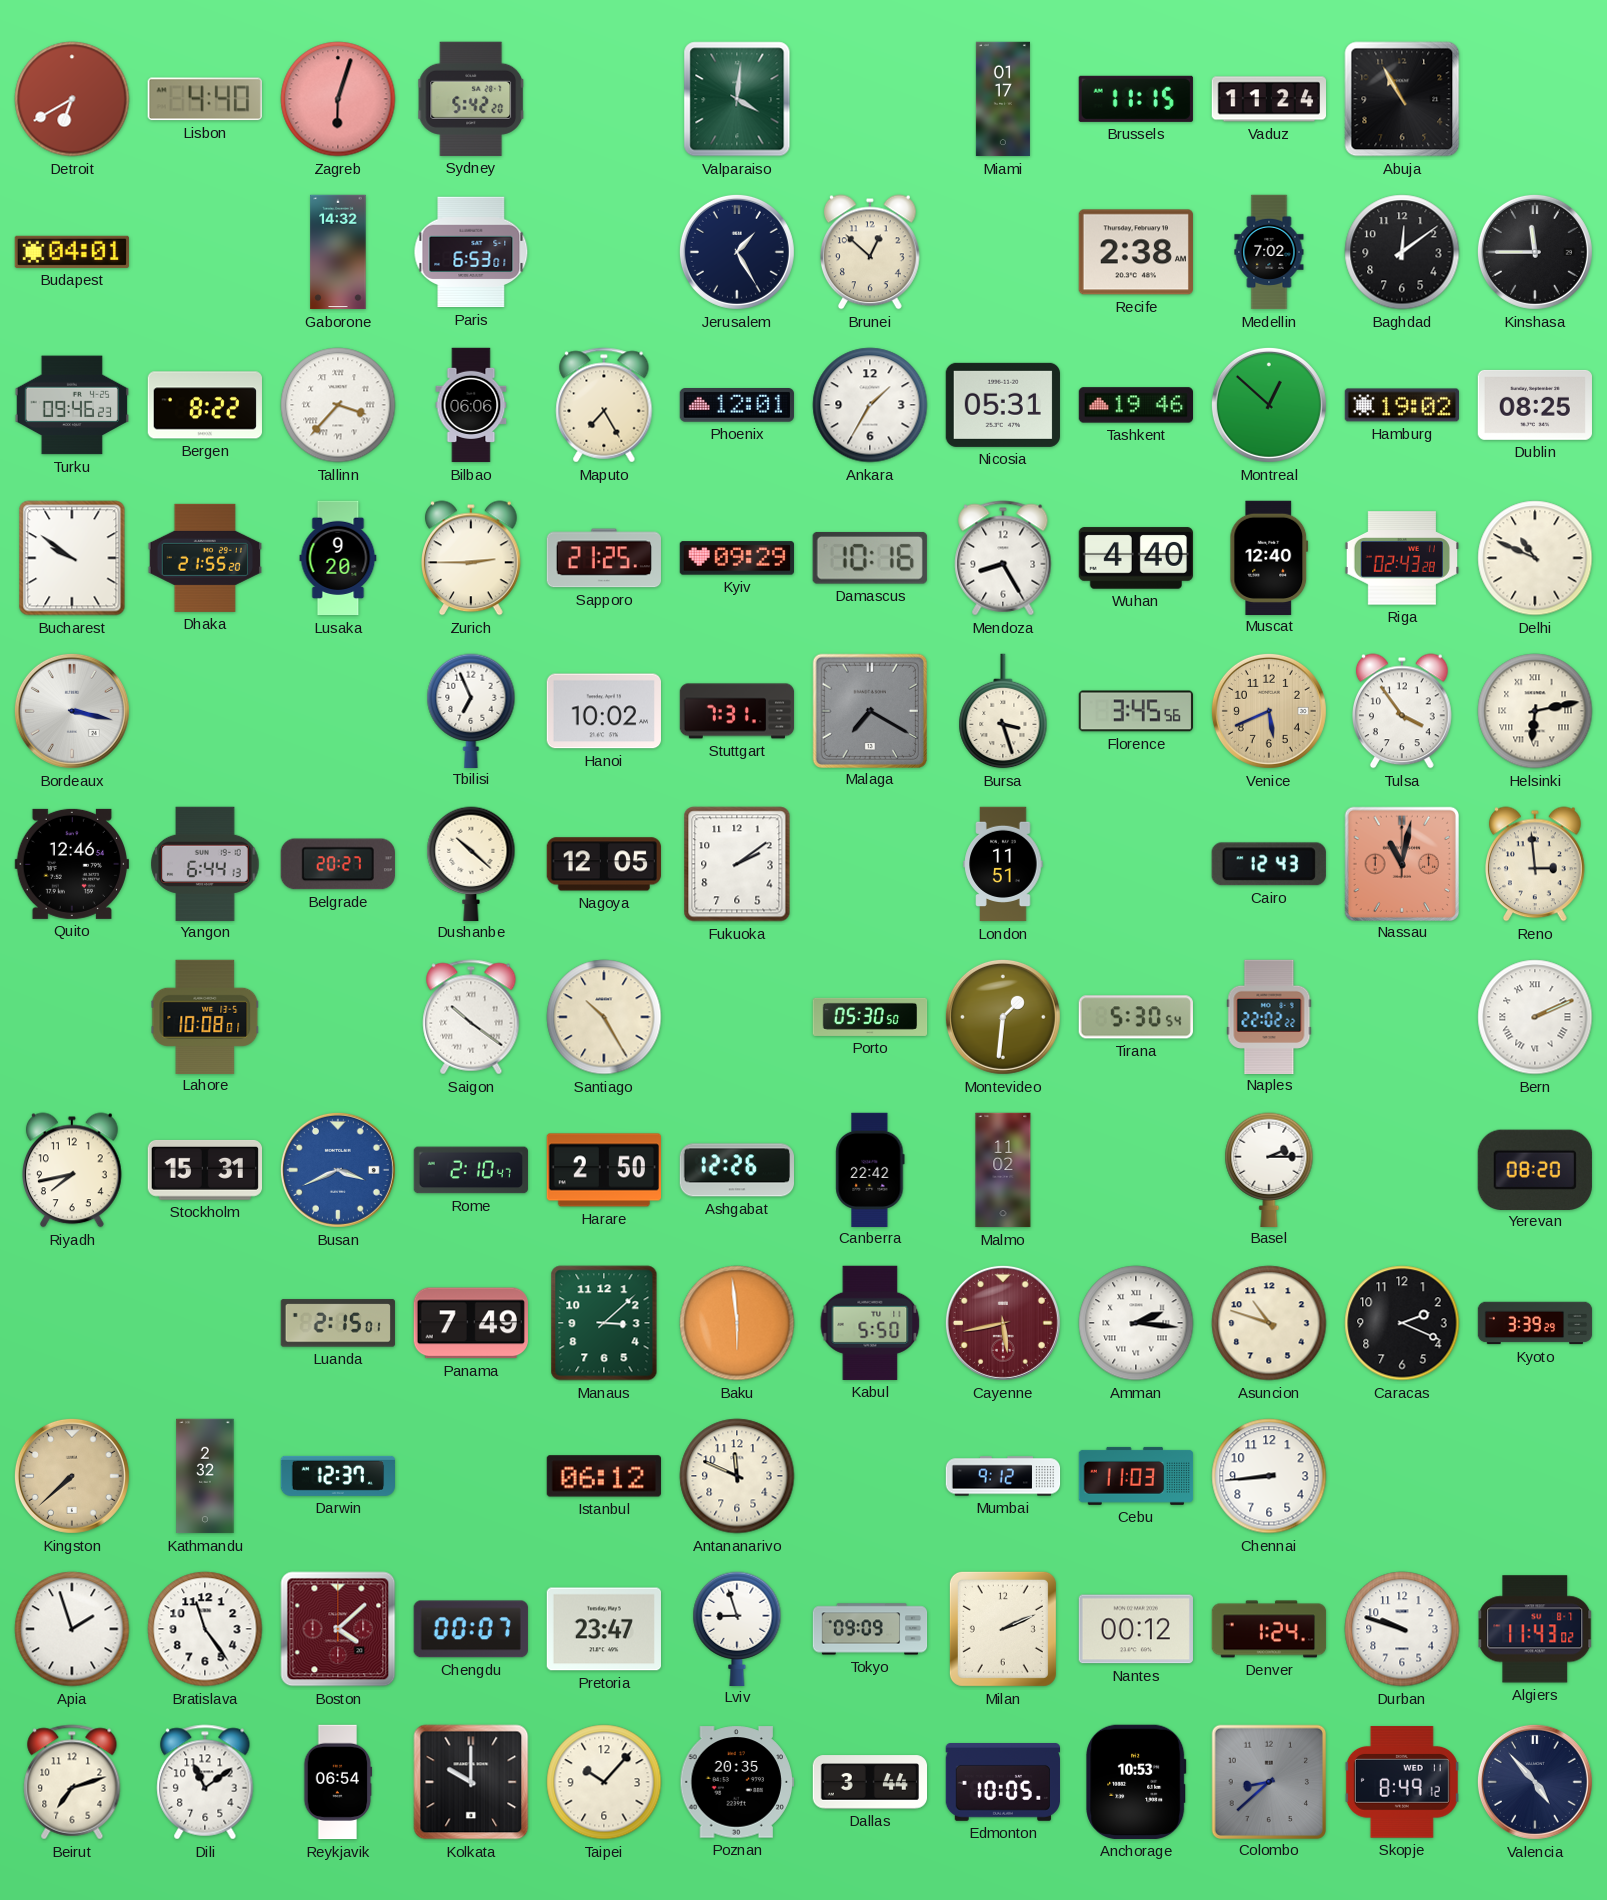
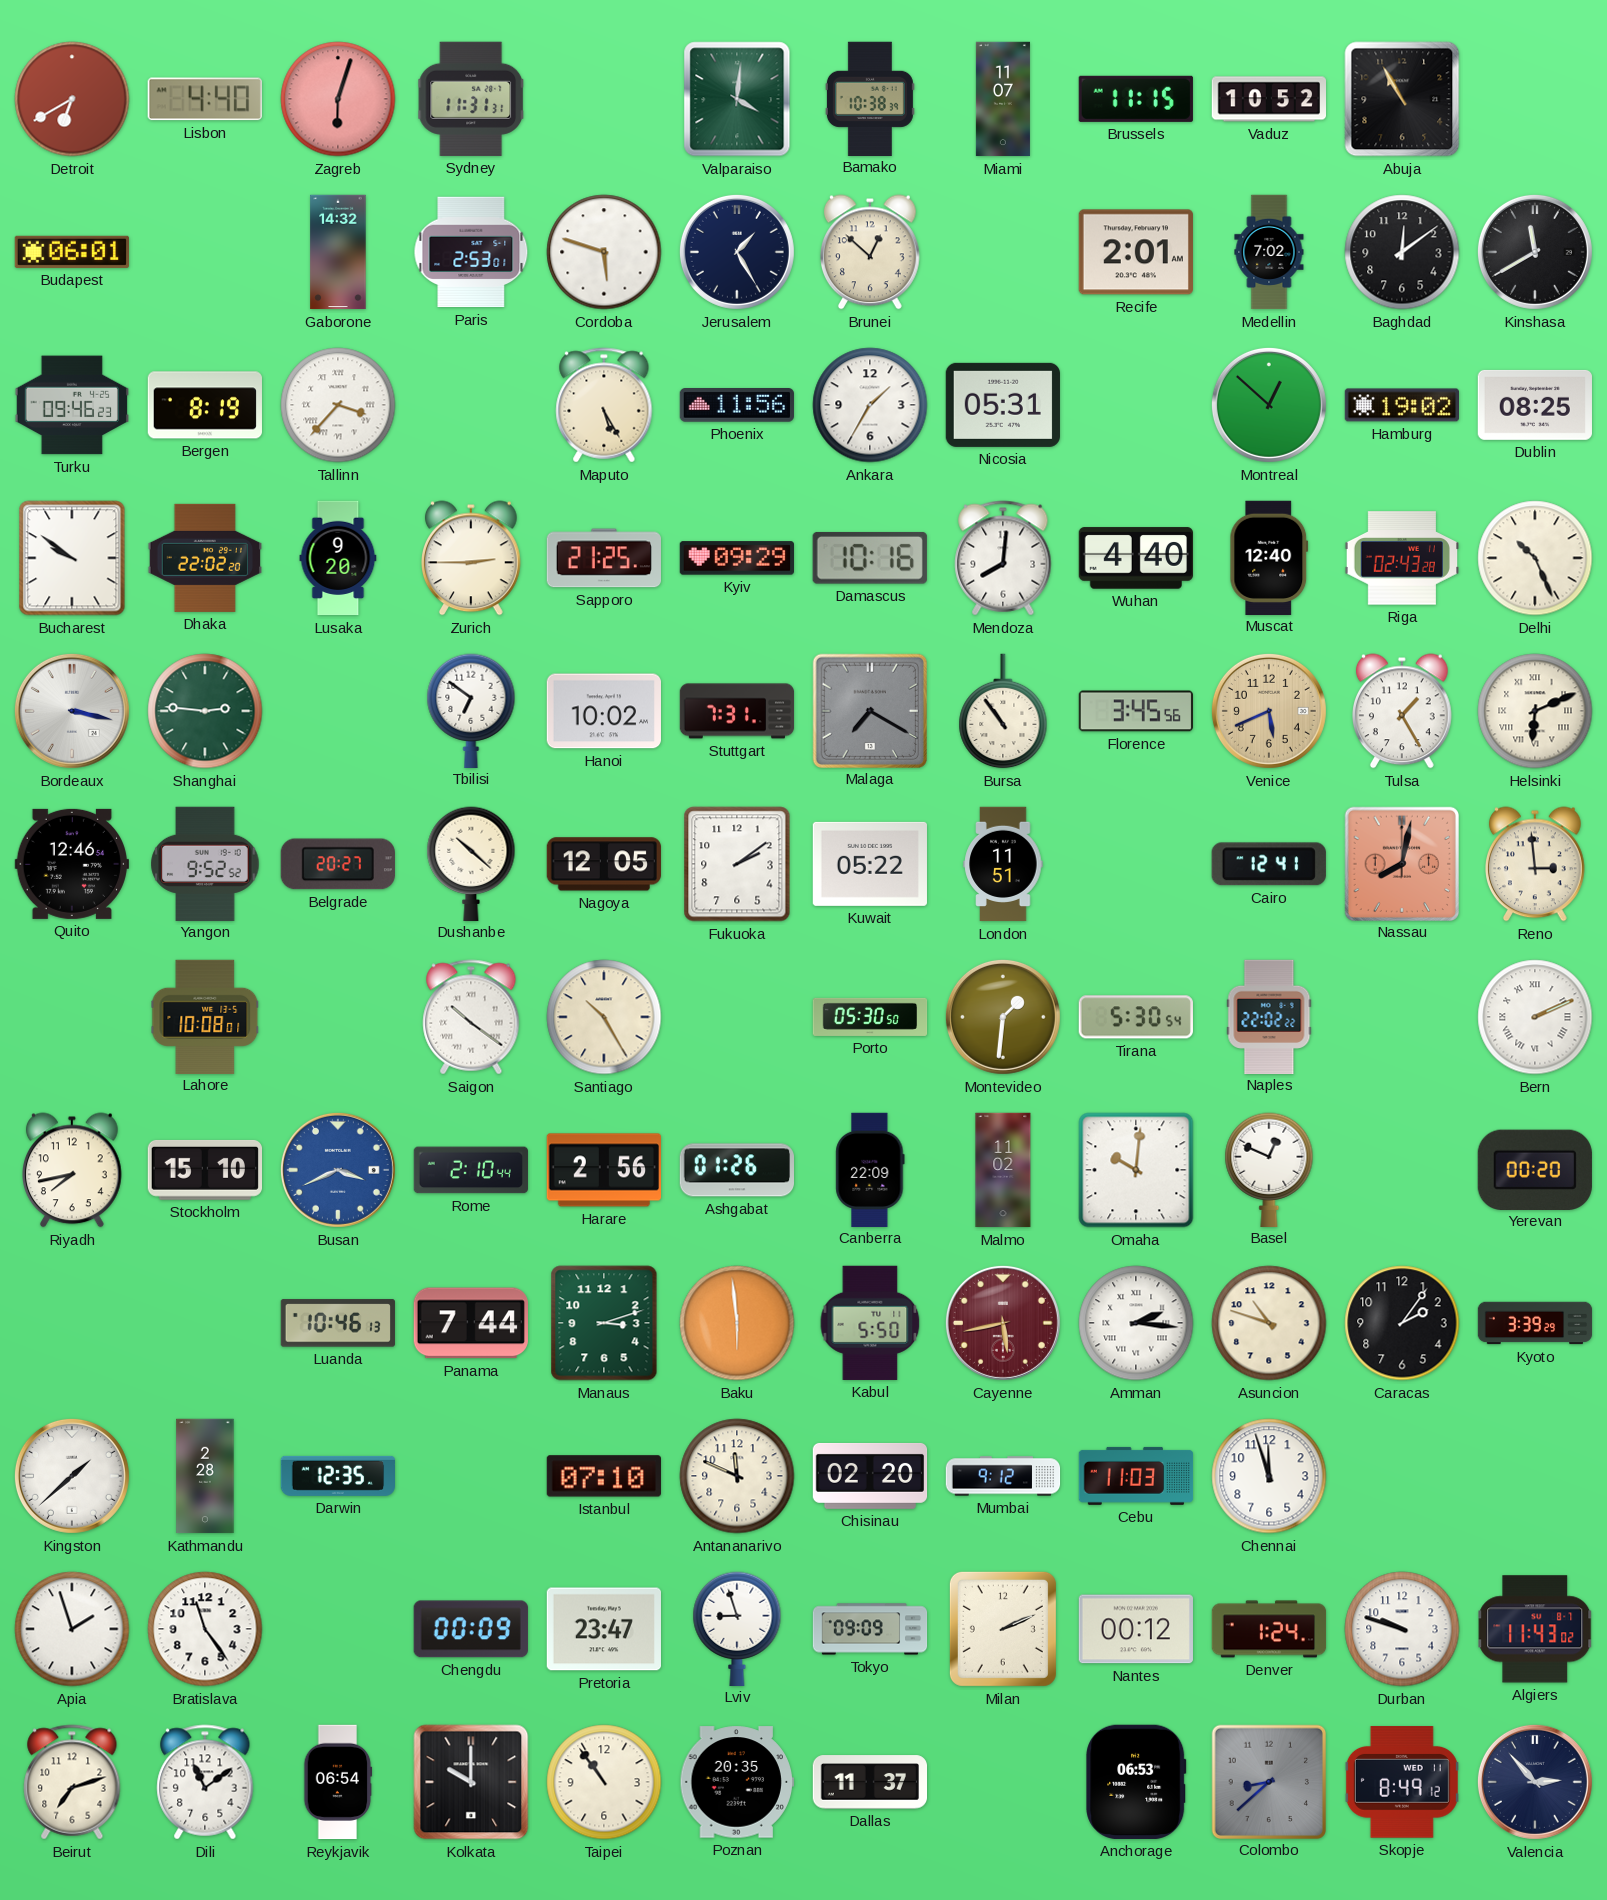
Sydney: 5:42 -> 11:31 (472, 99)
Bamako: none -> 10:38 (870, 98)
Miami: 01:17 -> 11:07 (1003, 99)
Vaduz: 11:24 -> 10:52 (1268, 99)
Budapest: 04:01 -> 06:01 (72, 252)
Paris: 6:53 -> 2:53 (471, 252)
Cordoba: none -> 5:48 (604, 252)
Recife: 2:38 -> 2:01 (1136, 252)
Kinshasa: 11:45 -> 11:40 (1535, 252)
Bergen: 8:22 -> 8:19 (205, 405)
Bilbao: 06:06 -> none (471, 405)
Maputo: 7:25 -> 5:25 (604, 405)
Phoenix: 12:01 -> 11:56 (736, 406)
Tashkent: 19:46 -> none (1135, 405)
Dhaka: 21:55 -> 22:02 (204, 558)
Mendoza: 8:25 -> 8:01 (1003, 558)
Delhi: 10:49 -> 10:26 (1535, 558)
Shanghai: none -> 2:46 (205, 711)
Tbilisi: 6:56 -> 6:51 (471, 710)
Bursa: 3:27 -> 10:54 (1003, 711)
Tulsa: 3:54 -> 1:25 (1403, 711)
Helsinki: 6:13 -> 6:11 (1535, 711)
Yangon: 6:44 -> 9:52 (205, 863)
Kuwait: none -> 05:22 (870, 864)
Cairo: 12:43 -> 12:41 (1269, 864)
Nassau: 11:02 -> 8:02 (1401, 863)
Stockholm: 15:31 -> 15:10 (204, 1170)
Rome: 2:10:47 -> 2:10:44 (470, 1170)
Harare: 2:50 -> 2:56 (603, 1170)
Ashgabat: 12:26 -> 01:26 (736, 1170)
Canberra: 22:42 -> 22:09 (870, 1169)
Omaha: none -> 10:01 (1136, 1170)
Basel: 2:15 -> 12:49 (1269, 1169)
Yerevan: 08:20 -> 00:20 (1535, 1169)
Luanda: 2:15 -> 10:46 (338, 1323)
Panama: 7:49 -> 7:44 (471, 1323)
Manaus: 3:08 -> 3:12 (604, 1323)
Caracas: 2:19 -> 2:06 (1402, 1323)
Kingston: 7:38 -> 1:38 (72, 1476)
Kingston dial: champagne -> white (72, 1476)
Kathmandu: 2:32 -> 2:28 (205, 1476)
Darwin: 12:37 -> 12:35 (338, 1476)
Istanbul: 06:12 -> 07:10 (604, 1476)
Chisinau: none -> 02:20 (870, 1476)
Chennai: 8:44 -> 11:57 (1269, 1476)
Boston: 4:08 -> none (338, 1629)
Chengdu: 00:07 -> 00:09 (471, 1629)
Taipei: 10:07 -> 10:54 (604, 1782)
Dallas: 3:44 -> 11:37 (869, 1782)
Edmonton: 10:05 -> none (1002, 1783)
Anchorage: 10:53 -> 06:53 (1136, 1782)
Valencia: 4:53 -> 2:53 (1535, 1782)
